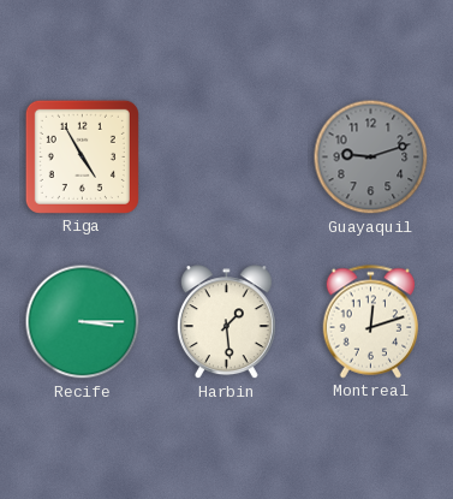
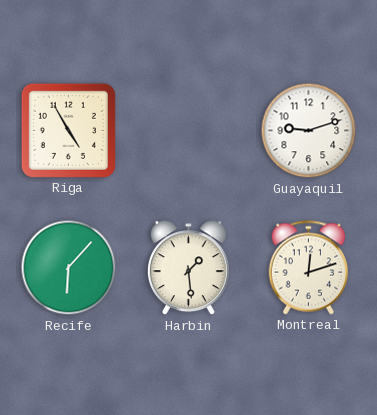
Guayaquil dial: grey -> white (309, 131)
Recife: 3:15 -> 6:07 (69, 268)
